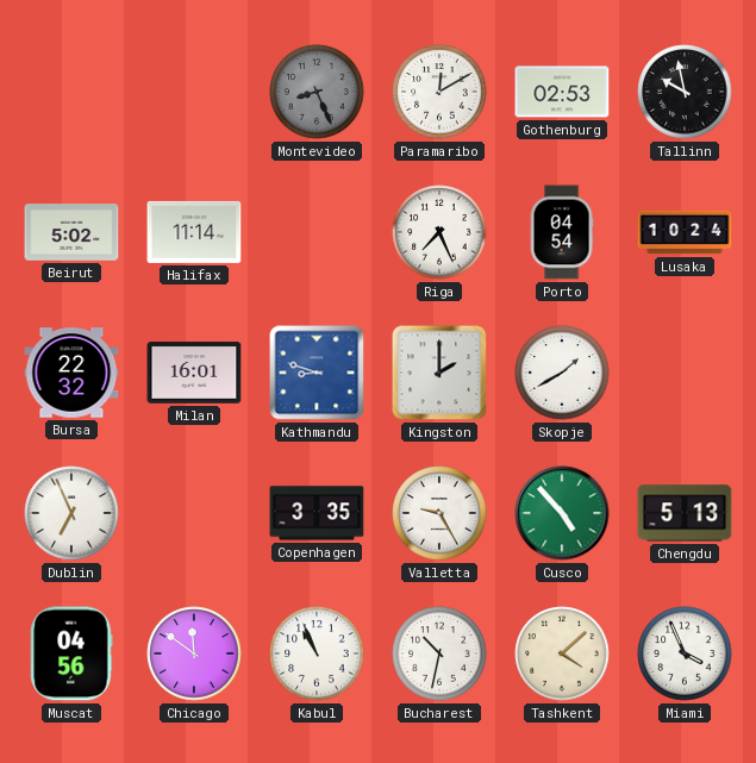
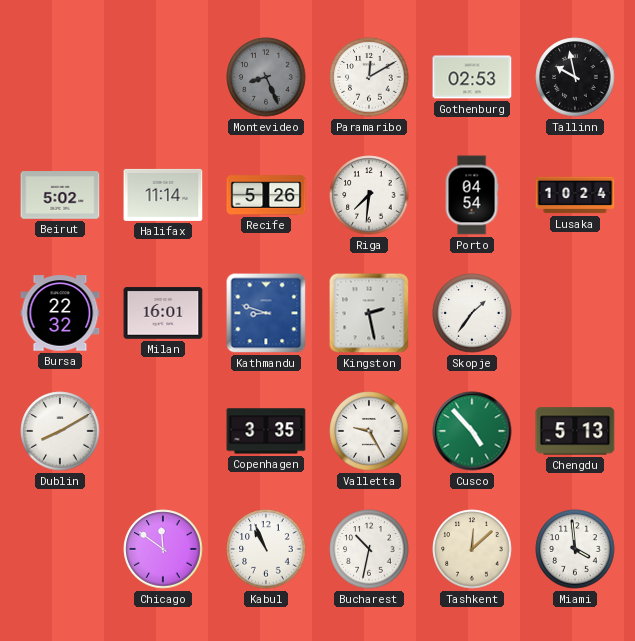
Recife: none -> 5:26 (266, 195)
Riga: 7:26 -> 7:31 (369, 195)
Kingston: 2:00 -> 2:28 (369, 313)
Skopje: 1:40 -> 1:36 (472, 313)
Dublin: 6:56 -> 8:10 (60, 431)
Muscat: 04:56 -> none (71, 653)
Tashkent: 4:08 -> 12:08 (472, 549)
Miami: 3:56 -> 3:59 (575, 549)
